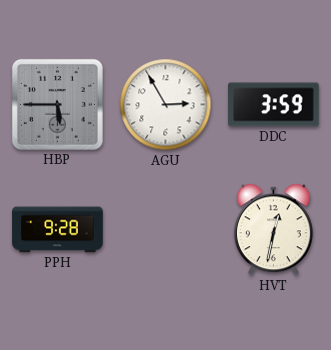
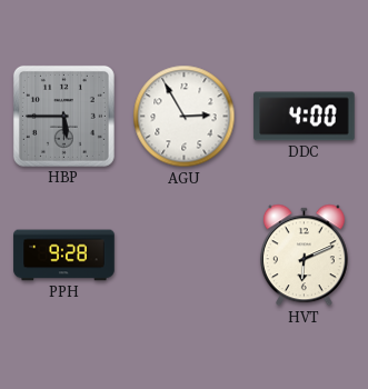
DDC: 3:59 -> 4:00 (305, 117)
HVT: 12:32 -> 6:11 (304, 256)
